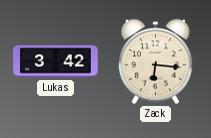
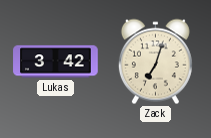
Zack: 6:16 -> 7:03 (155, 62)
